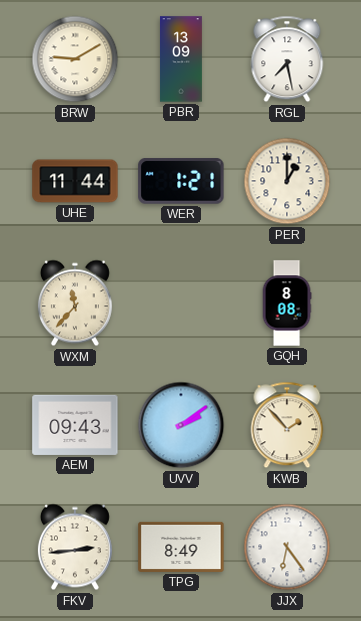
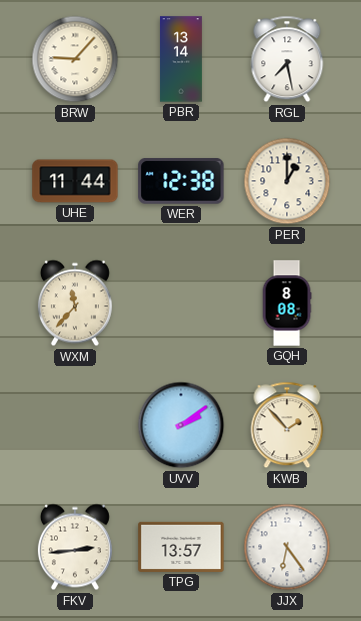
BRW: 9:10 -> 9:07 (75, 59)
PBR: 13:09 -> 13:14 (181, 59)
WER: 1:21 -> 12:38 (181, 182)
AEM: 09:43 -> none (75, 425)
TPG: 8:49 -> 13:57 (181, 547)
